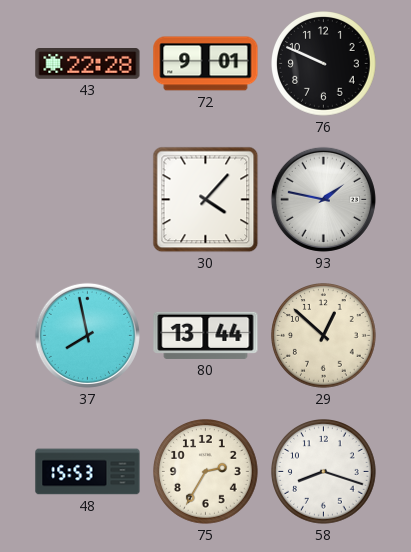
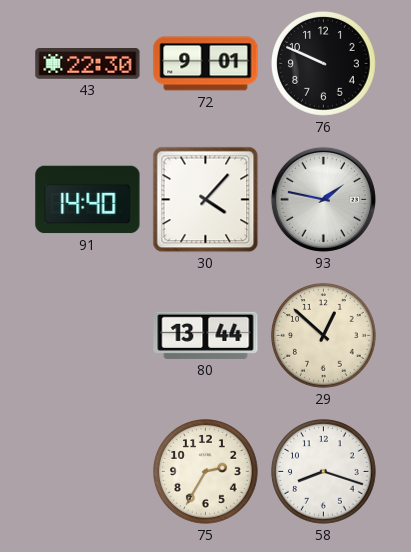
43: 22:28 -> 22:30 (88, 64)
91: none -> 14:40 (88, 200)
37: 7:58 -> none (87, 335)
48: 15:53 -> none (88, 472)
